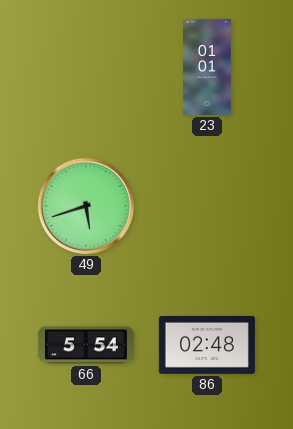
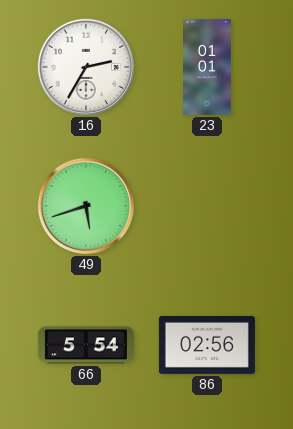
16: none -> 2:35 (86, 67)
86: 02:48 -> 02:56 (207, 345)
